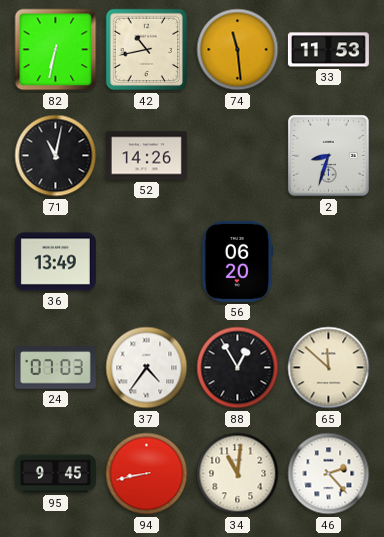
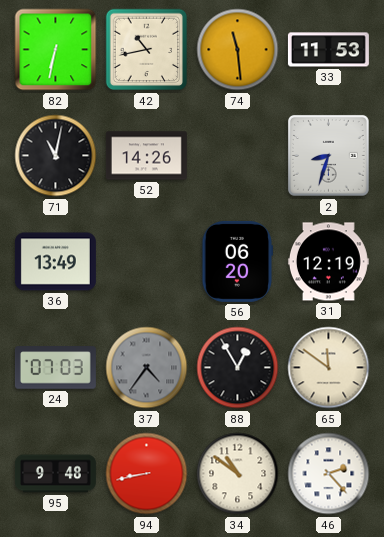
31: none -> 12:19 (328, 262)
37 dial: white -> grey (147, 368)
65: 11:52 -> 11:51 (329, 368)
95: 9:45 -> 9:48 (55, 474)
34: 11:01 -> 10:51 (238, 474)
